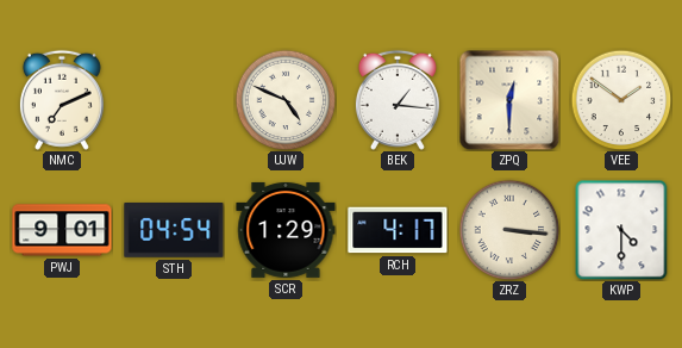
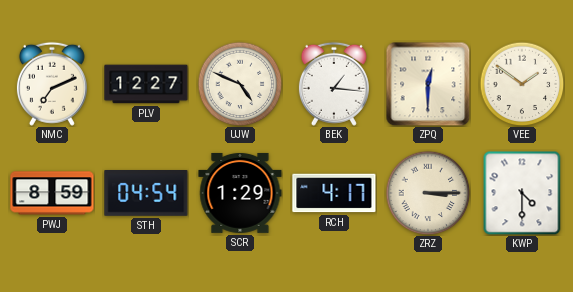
PLV: none -> 12:27 (146, 84)
PWJ: 9:01 -> 8:59 (52, 193)
ZRZ: 3:16 -> 3:15 (428, 193)
